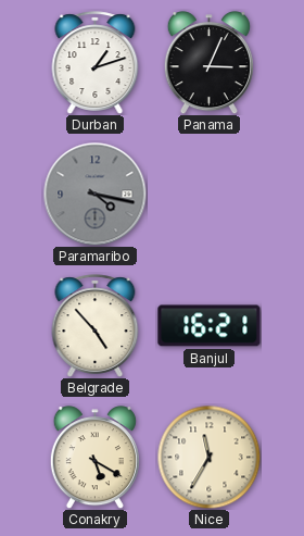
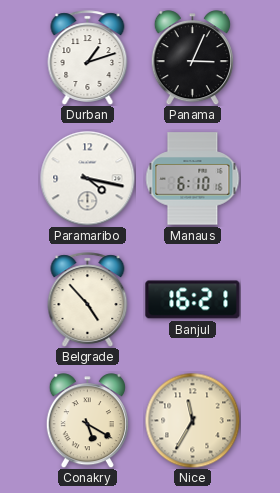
Paramaribo dial: grey -> white (87, 178)
Manaus: none -> 6:10 (192, 179)
